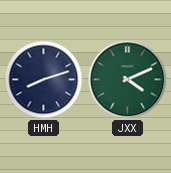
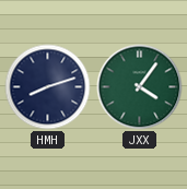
JXX: 4:11 -> 4:06 (140, 87)
